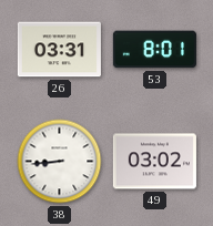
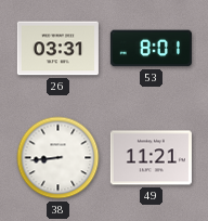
49: 03:02 -> 11:21 (151, 158)
